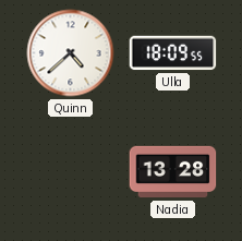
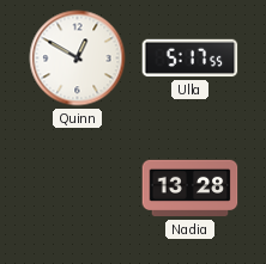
Quinn: 4:38 -> 12:50 (78, 59)
Ulla: 18:09 -> 5:17 (191, 59)
